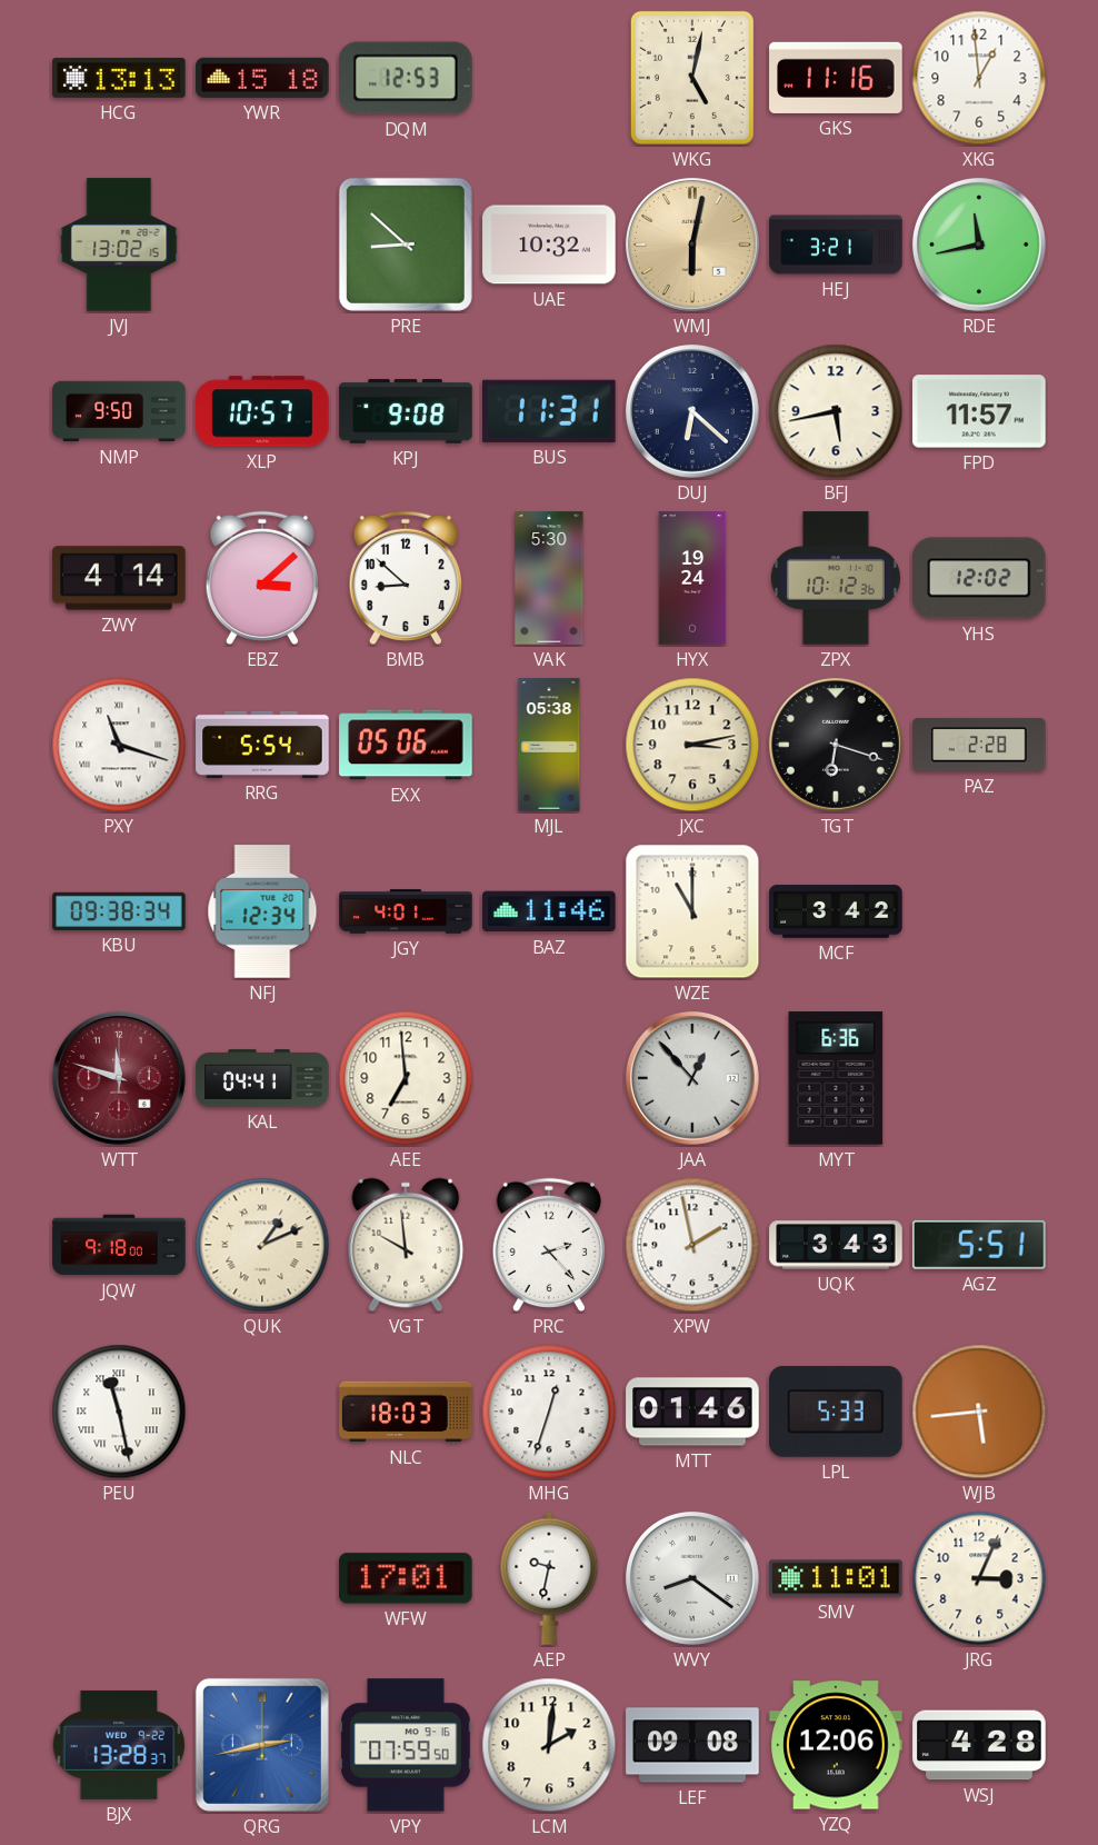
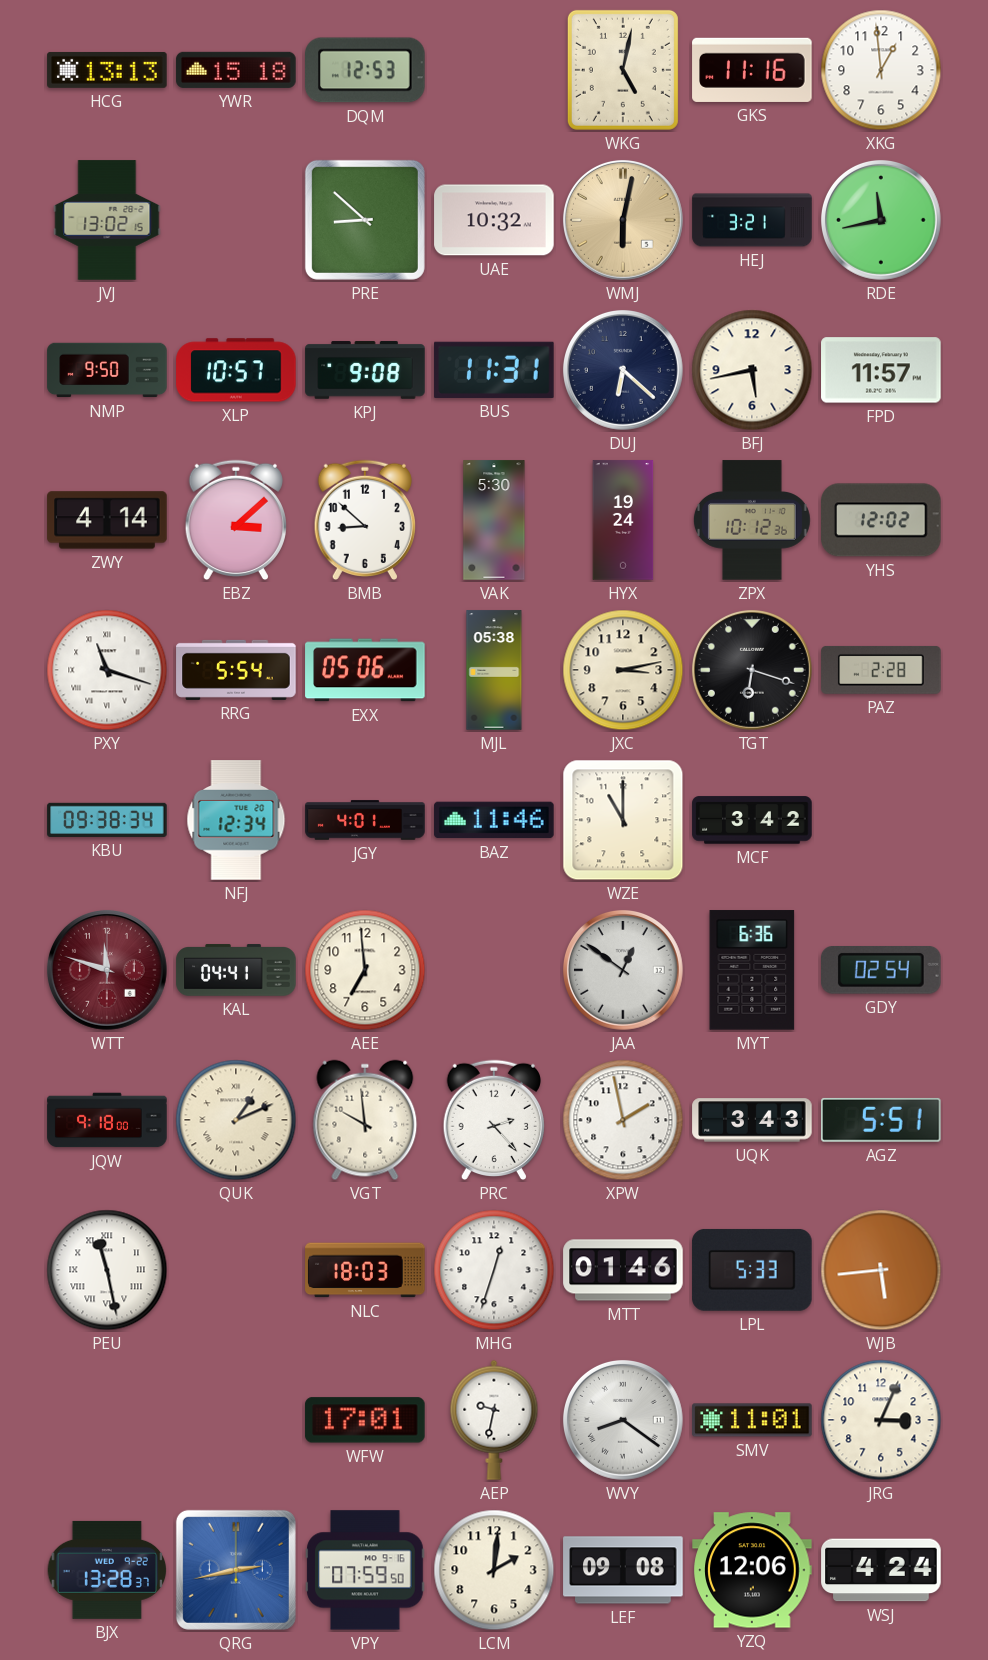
JAA: 12:53 -> 12:51 (623, 970)
GDY: none -> 02:54 (882, 971)
WSJ: 4:28 -> 4:24 (881, 1570)
